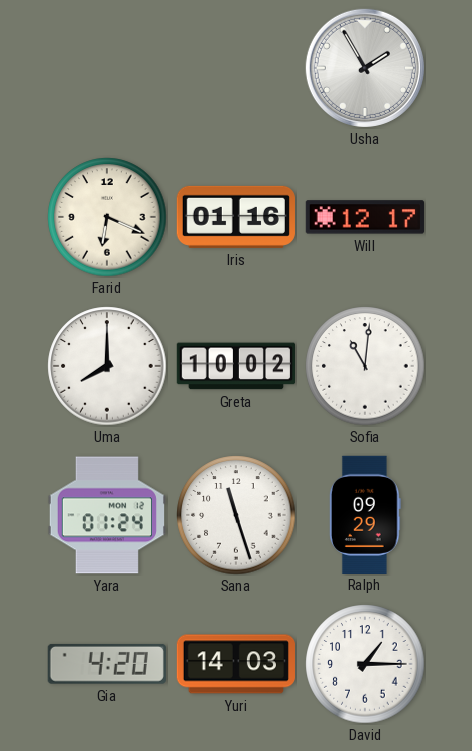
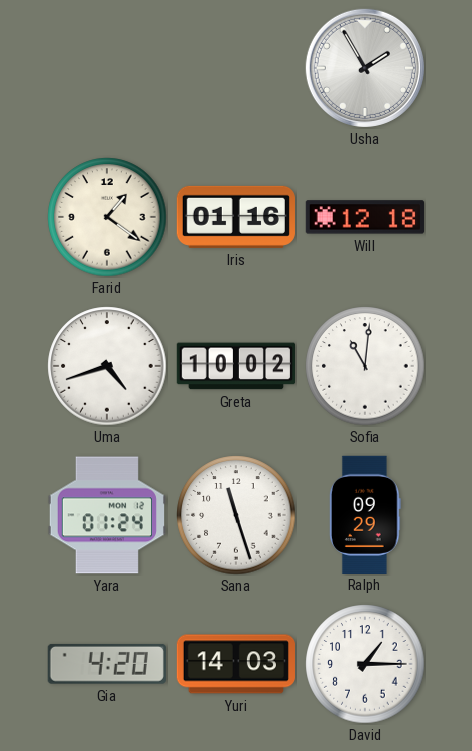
Farid: 6:19 -> 1:21 (107, 217)
Will: 12:17 -> 12:18 (365, 217)
Uma: 8:00 -> 4:42 (107, 366)
